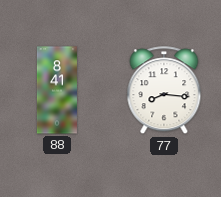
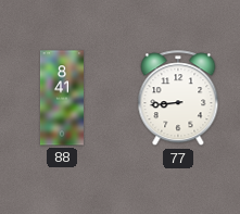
77: 8:16 -> 8:44 (178, 99)
